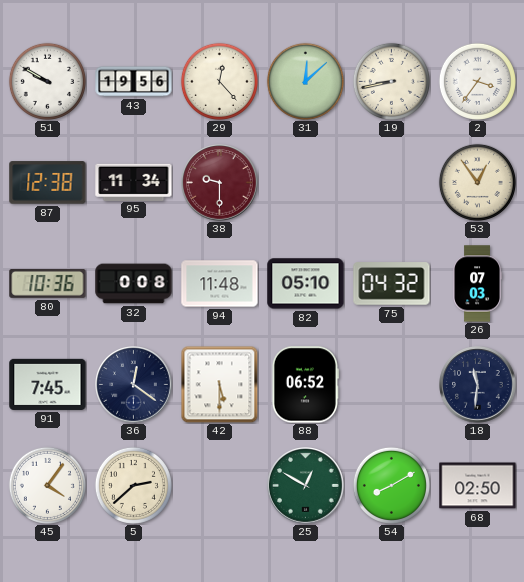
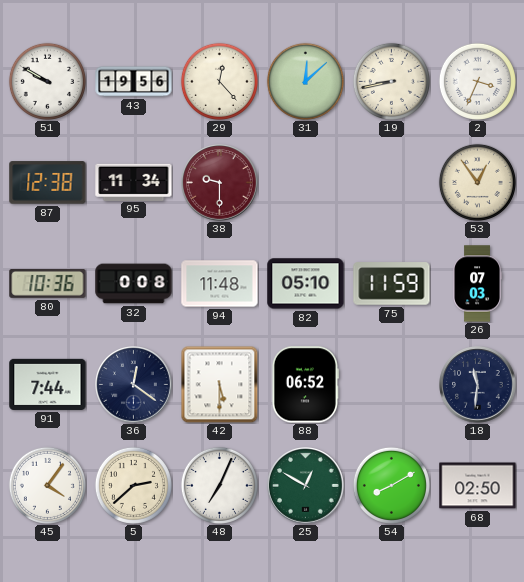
2: 3:36 -> 3:34 (477, 81)
75: 04:32 -> 11:59 (392, 284)
91: 7:45 -> 7:44 (48, 384)
48: none -> 7:04 (219, 485)
